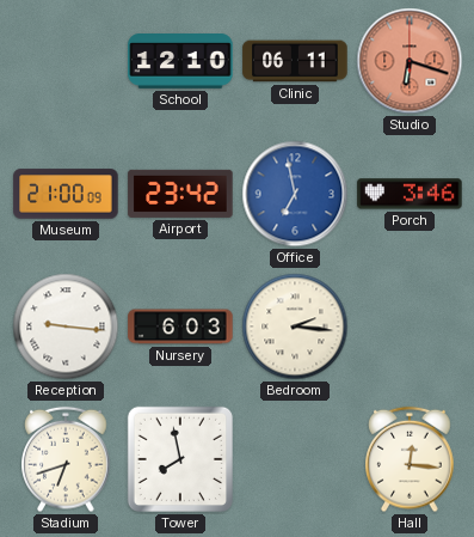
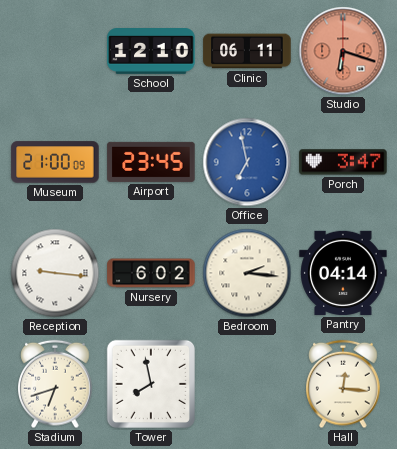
Airport: 23:42 -> 23:45 (151, 162)
Porch: 3:46 -> 3:47 (343, 162)
Nursery: 6:03 -> 6:02 (151, 273)
Pantry: none -> 04:14 (343, 273)
